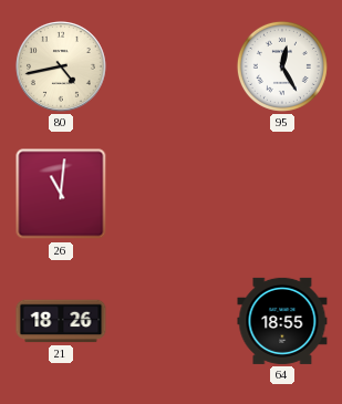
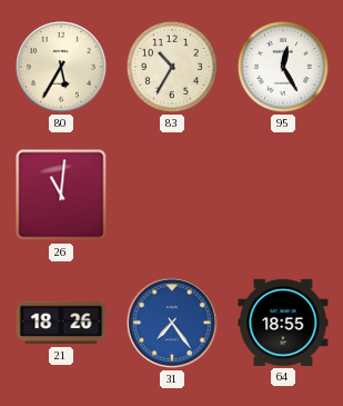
80: 4:43 -> 5:35 (62, 68)
83: none -> 10:35 (172, 67)
31: none -> 7:24 (173, 324)
